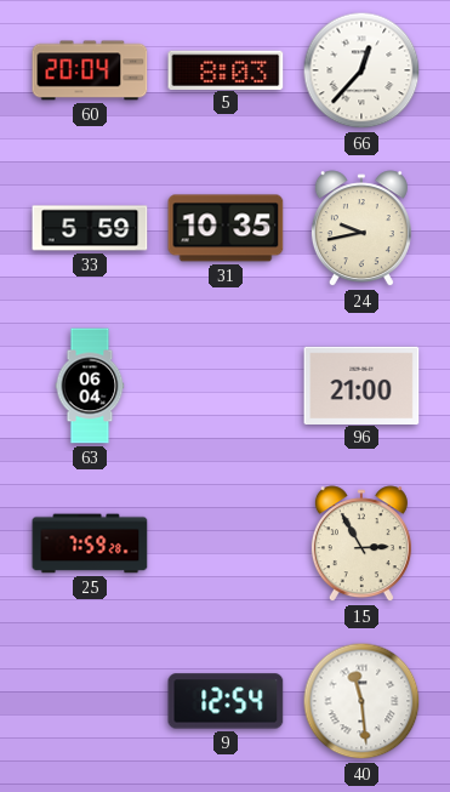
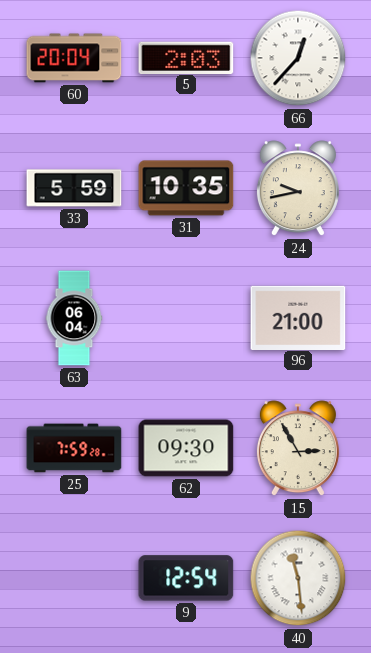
5: 8:03 -> 2:03 (186, 57)
62: none -> 09:30 (186, 448)
